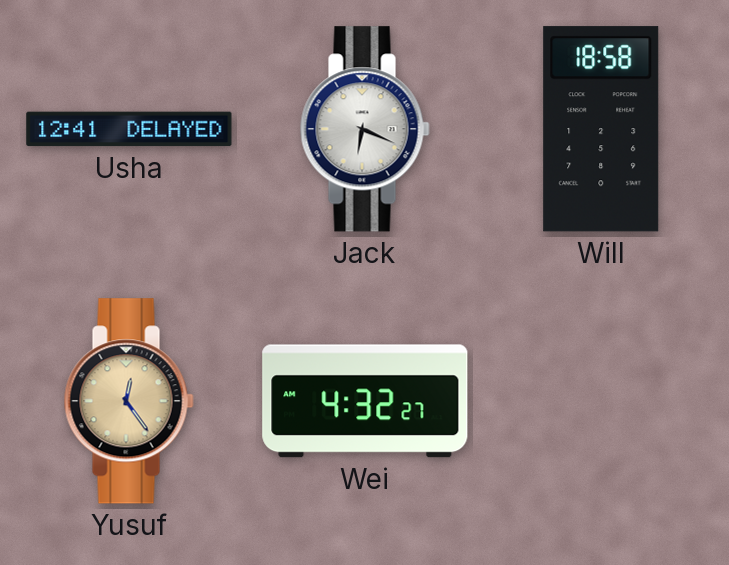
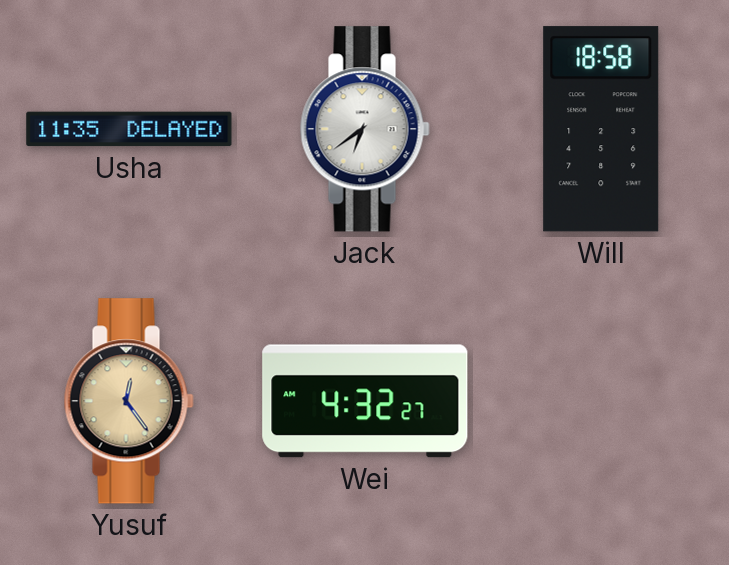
Usha: 12:41 -> 11:35 (129, 129)
Jack: 6:19 -> 6:39 (365, 129)
